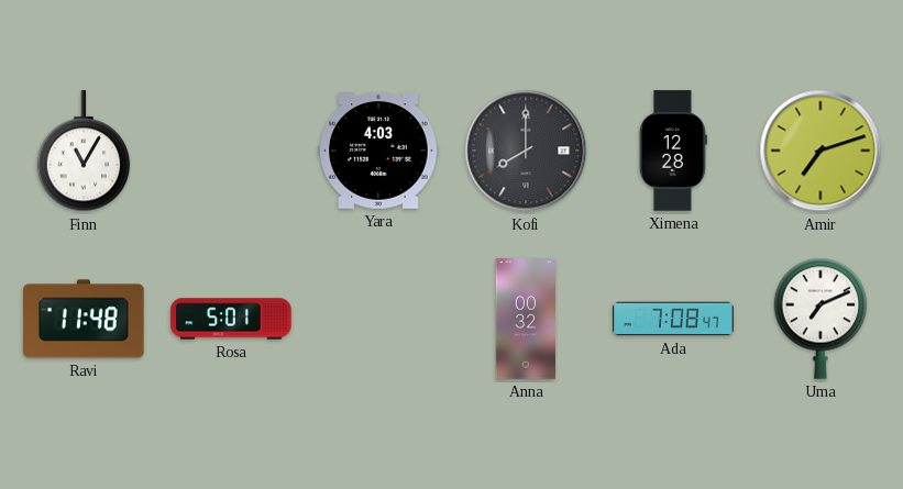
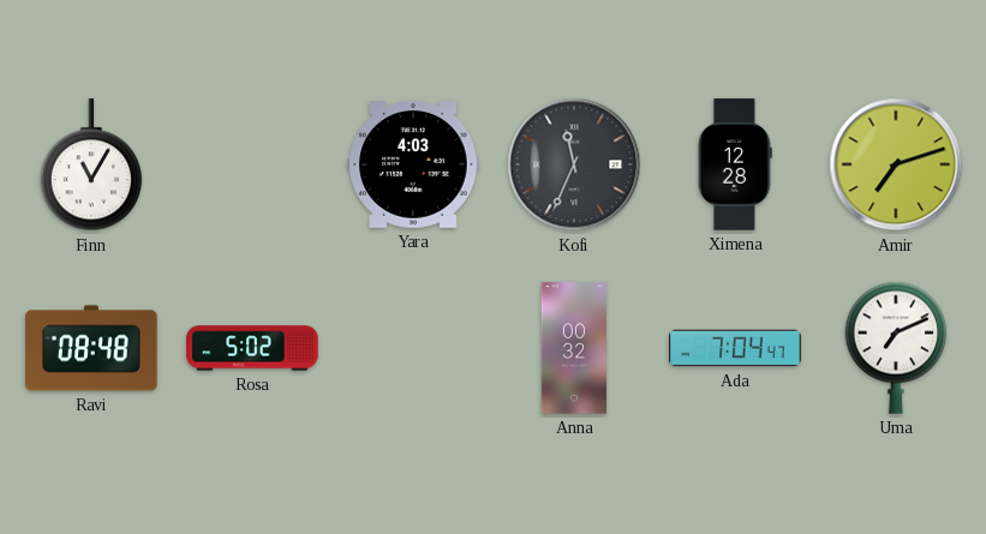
Kofi: 8:00 -> 11:34 (574, 164)
Ravi: 11:48 -> 08:48 (91, 348)
Rosa: 5:01 -> 5:02 (252, 348)
Ada: 7:08 -> 7:04 (735, 348)
